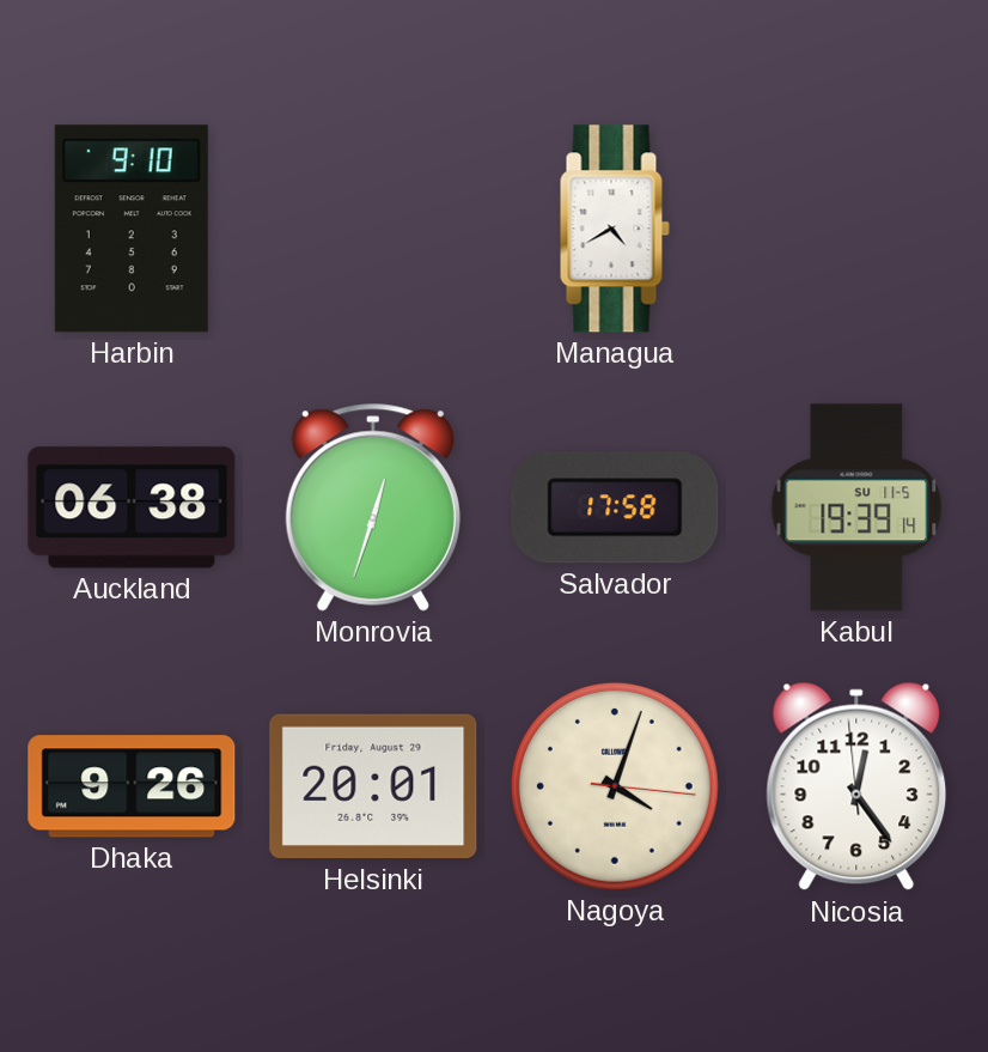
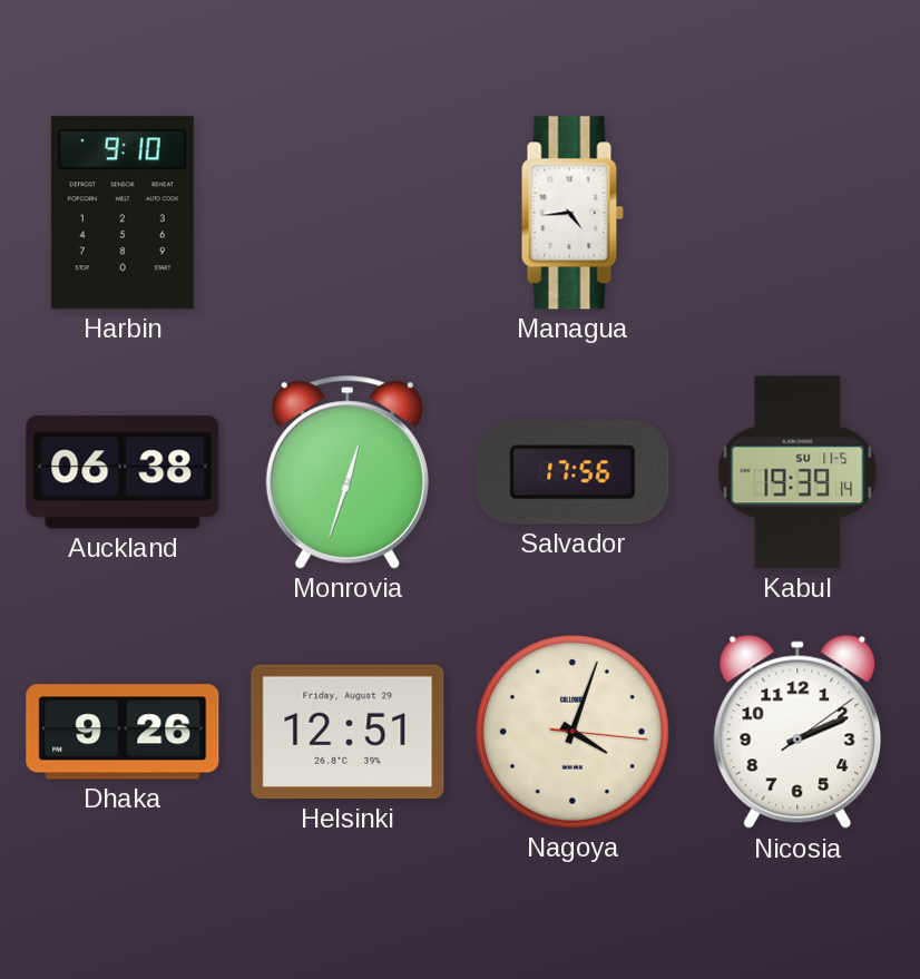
Managua: 4:40 -> 4:44 (572, 213)
Salvador: 17:58 -> 17:56 (572, 472)
Helsinki: 20:01 -> 12:51 (348, 732)
Nicosia: 12:23 -> 2:11 (797, 732)
